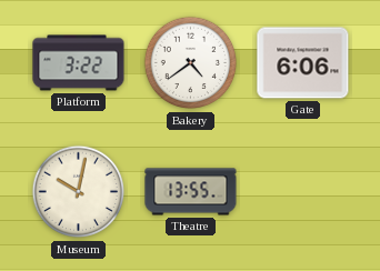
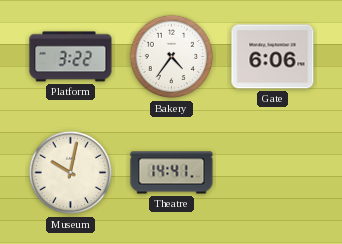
Bakery: 4:39 -> 4:36 (172, 57)
Theatre: 13:55 -> 14:41 (172, 173)
